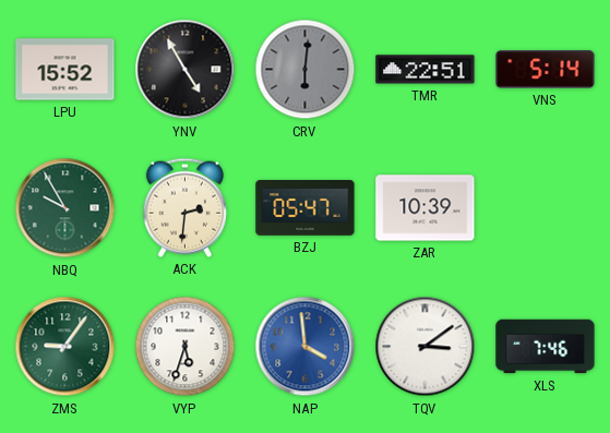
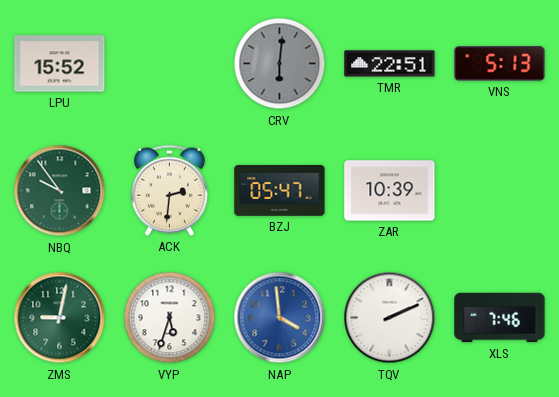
YNV: 4:55 -> none (186, 70)
VNS: 5:14 -> 5:13 (500, 64)
NBQ: 9:55 -> 9:54 (60, 191)
ZMS: 9:06 -> 9:02 (60, 318)
TQV: 3:09 -> 2:11 (390, 318)
